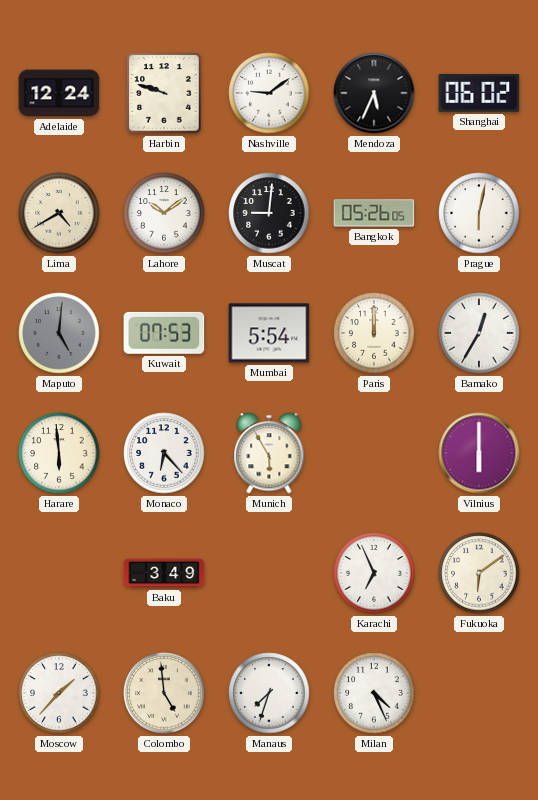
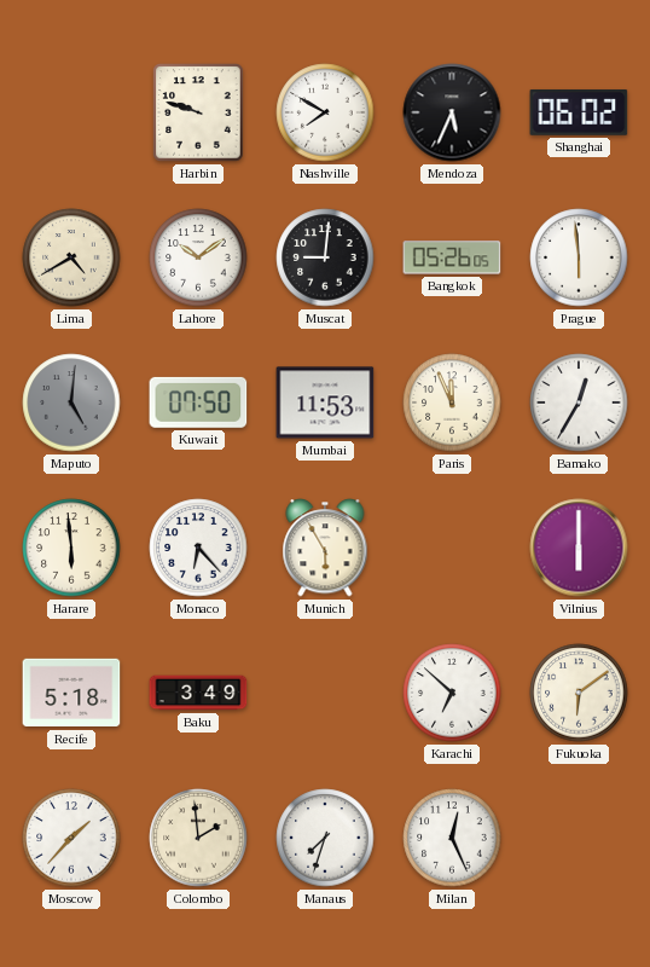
Adelaide: 12:24 -> none (59, 93)
Nashville: 9:09 -> 7:50 (325, 112)
Prague: 6:02 -> 5:59 (579, 257)
Kuwait: 07:53 -> 07:50 (198, 403)
Mumbai: 5:54 -> 11:53 (325, 403)
Paris: 12:00 -> 11:56 (452, 403)
Recife: none -> 5:18 (71, 693)
Karachi: 6:56 -> 6:52 (452, 693)
Colombo: 4:59 -> 1:59 (198, 838)
Milan: 4:26 -> 12:26 (452, 838)
